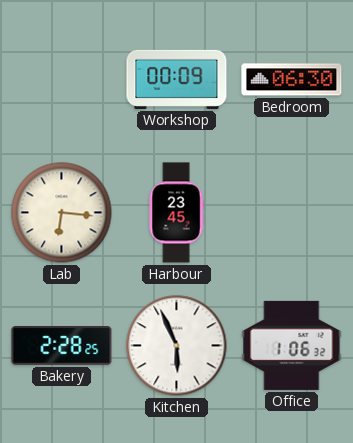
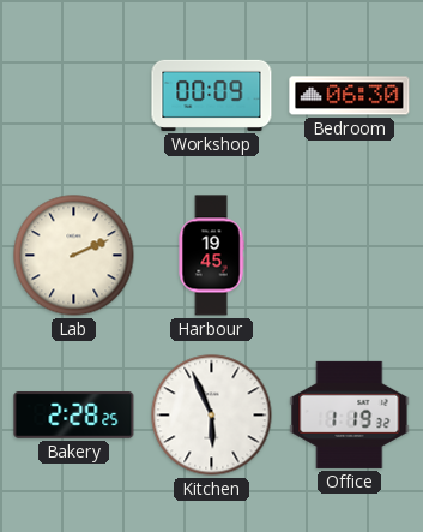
Lab: 6:16 -> 2:11 (74, 256)
Harbour: 23:45 -> 19:45 (211, 256)
Office: 1:06 -> 1:19 (350, 414)
